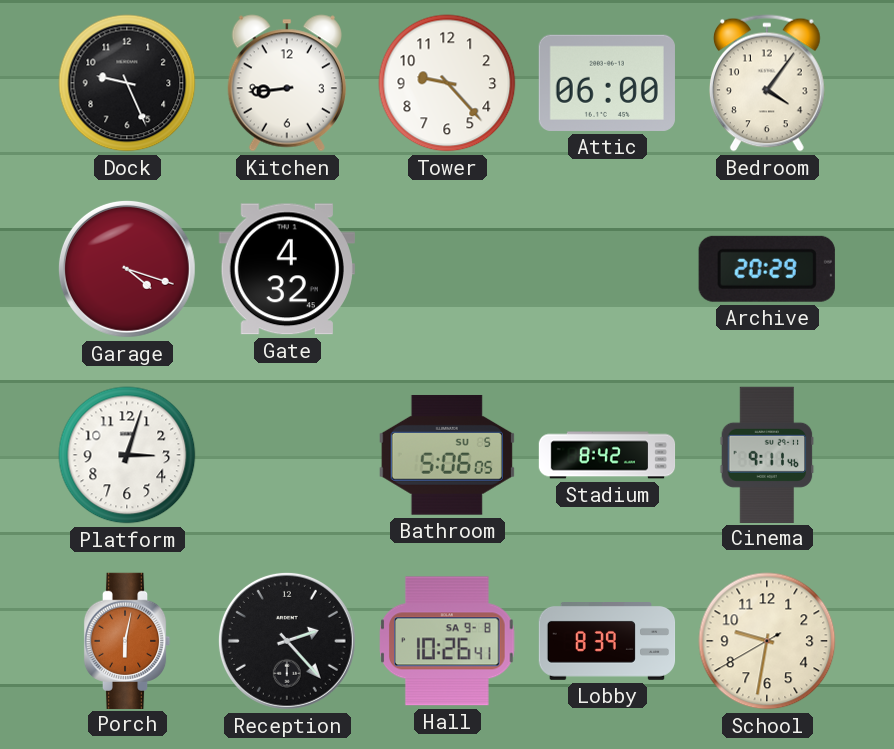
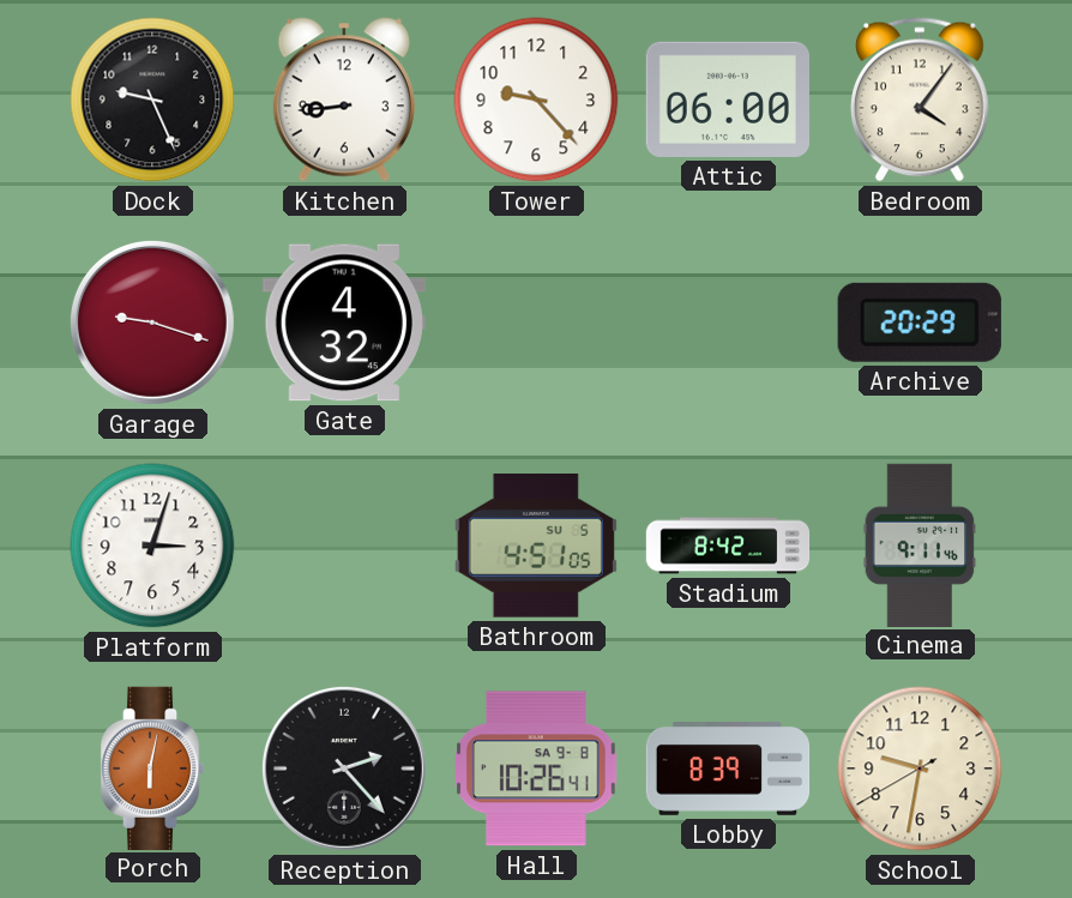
Garage: 4:18 -> 9:18 (152, 323)
Bathroom: 5:06 -> 4:51 (536, 546)
